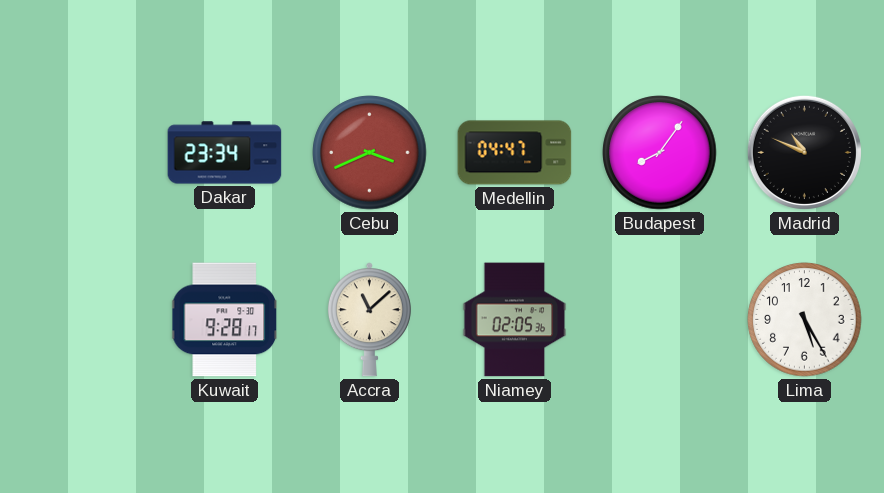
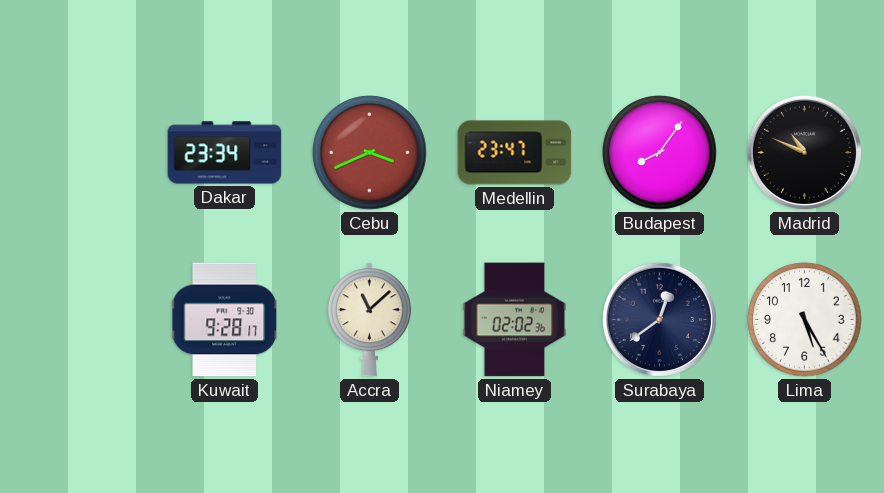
Medellin: 04:47 -> 23:47 (515, 153)
Niamey: 02:05 -> 02:02 (515, 320)
Surabaya: none -> 12:39 (659, 319)
